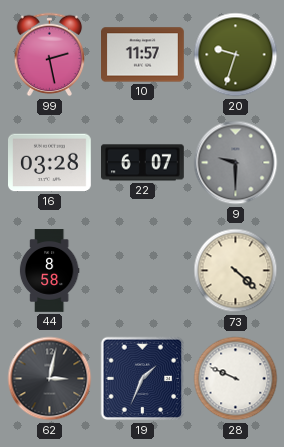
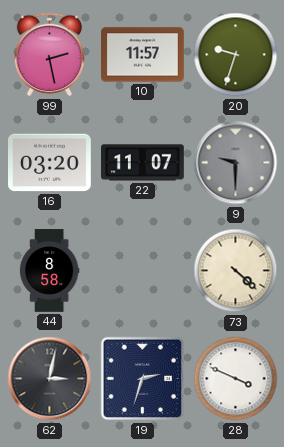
16: 03:28 -> 03:20 (50, 163)
22: 6:07 -> 11:07 (143, 163)
19: 1:34 -> 2:33 (143, 379)
28: 9:49 -> 3:49 (236, 379)
